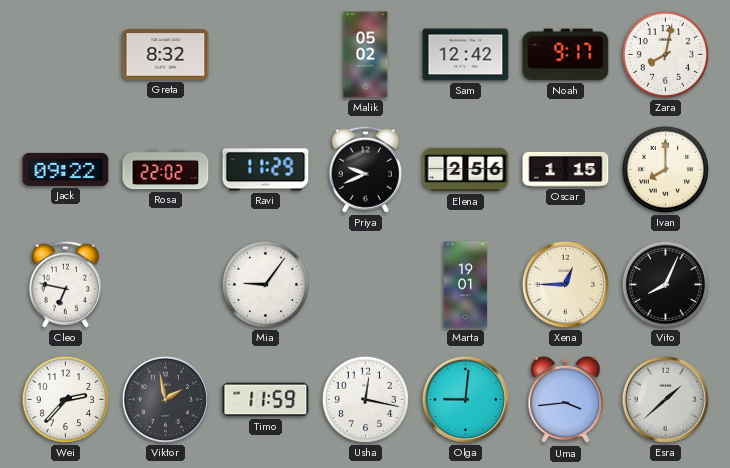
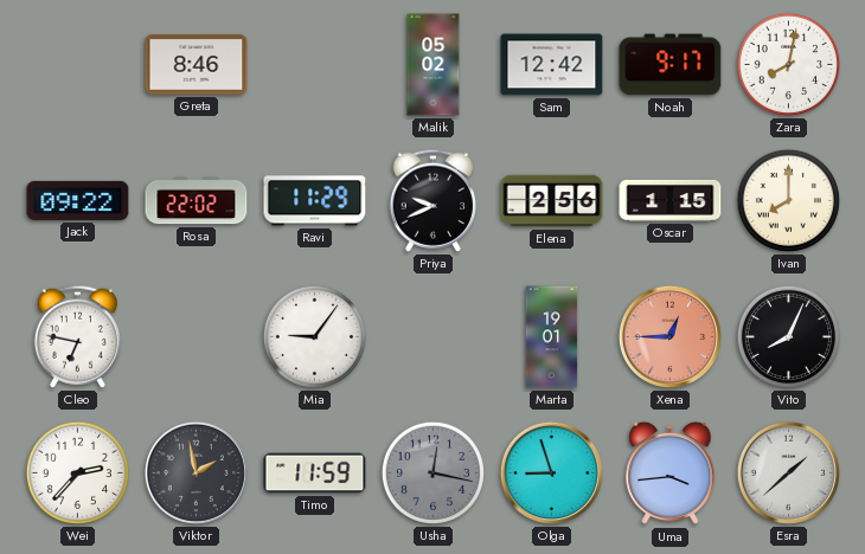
Greta: 8:32 -> 8:46 (197, 65)
Xena dial: cream -> salmon (669, 336)
Usha dial: white -> grey (432, 472)
Olga: 9:01 -> 8:57 (551, 472)
